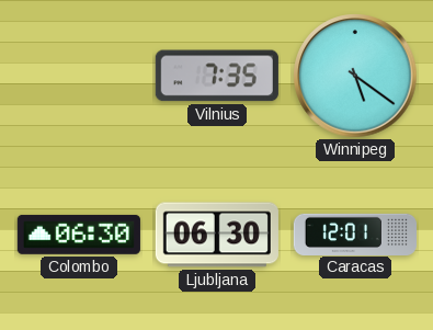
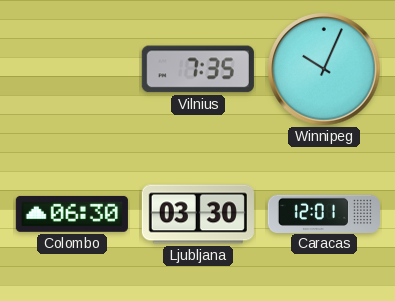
Winnipeg: 5:21 -> 10:04 (324, 69)
Ljubljana: 06:30 -> 03:30 (198, 214)
